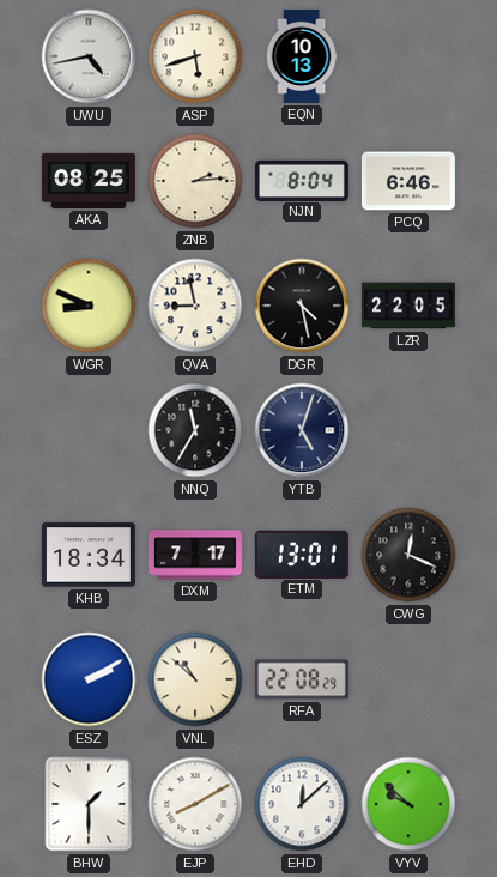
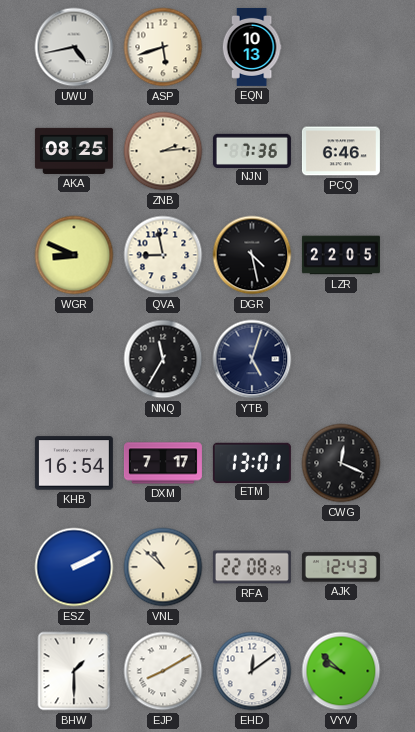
NJN: 8:04 -> 7:36 (252, 150)
KHB: 18:34 -> 16:54 (74, 463)
AJK: none -> 12:43 (341, 567)
EHD: 12:08 -> 12:09 (252, 671)
